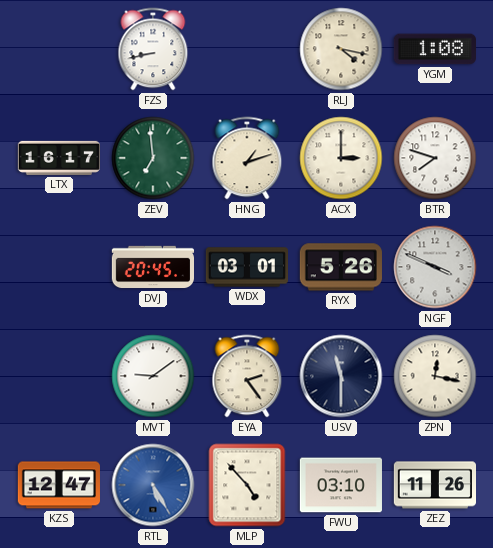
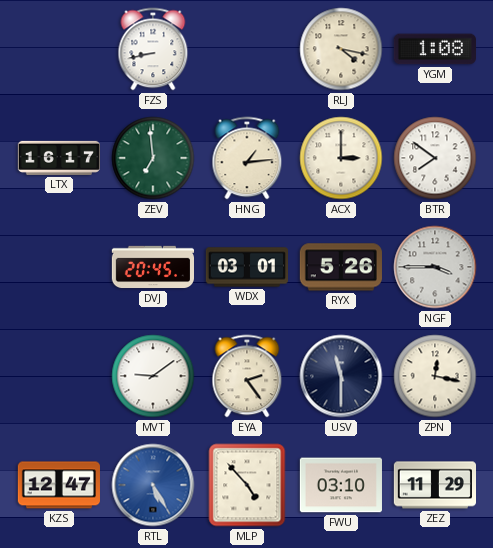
HNG: 1:12 -> 1:14 (247, 158)
BTR: 7:48 -> 7:51 (435, 158)
NGF: 3:49 -> 3:45 (435, 267)
ZEZ: 11:26 -> 11:29 (434, 485)
